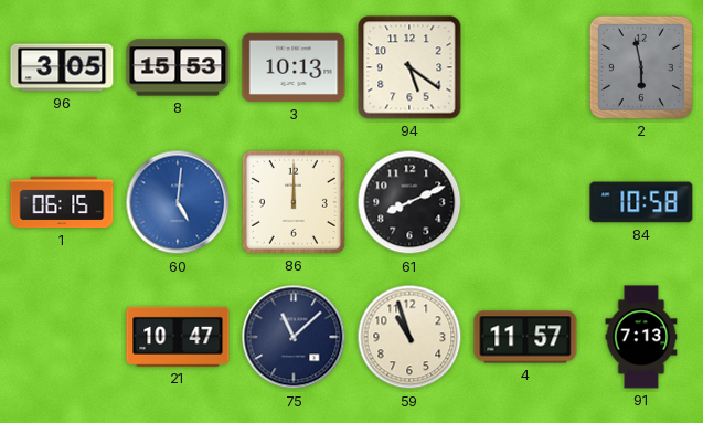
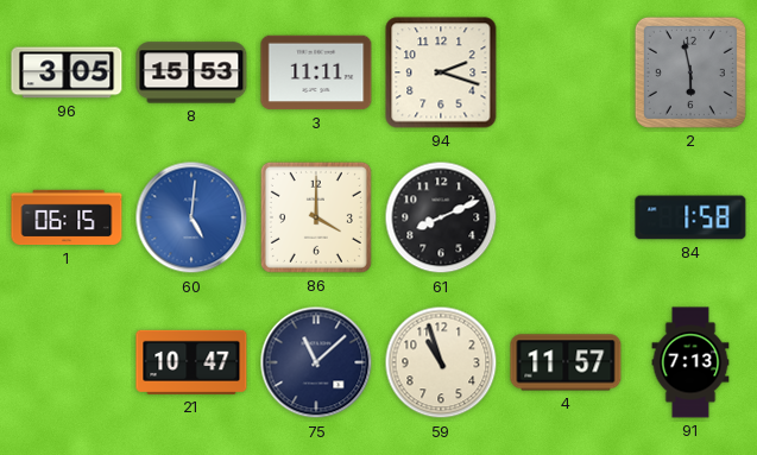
3: 10:13 -> 11:11 (316, 72)
94: 5:21 -> 2:18 (441, 72)
86: 12:00 -> 4:00 (316, 217)
84: 10:58 -> 1:58 (690, 217)
